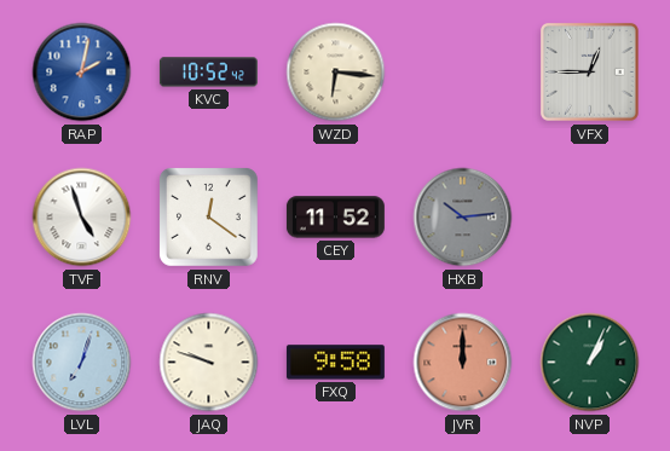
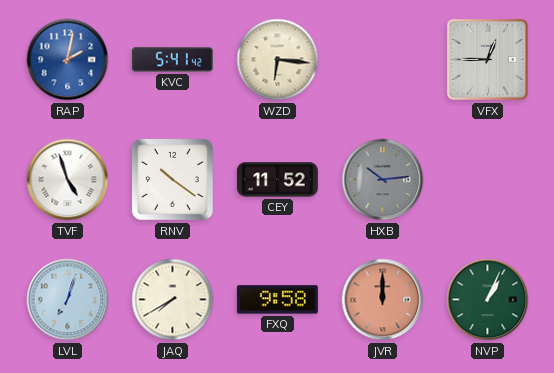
KVC: 10:52 -> 5:41 (172, 60)
RNV: 12:21 -> 10:21 (173, 180)
JAQ: 9:48 -> 7:40 (173, 300)
